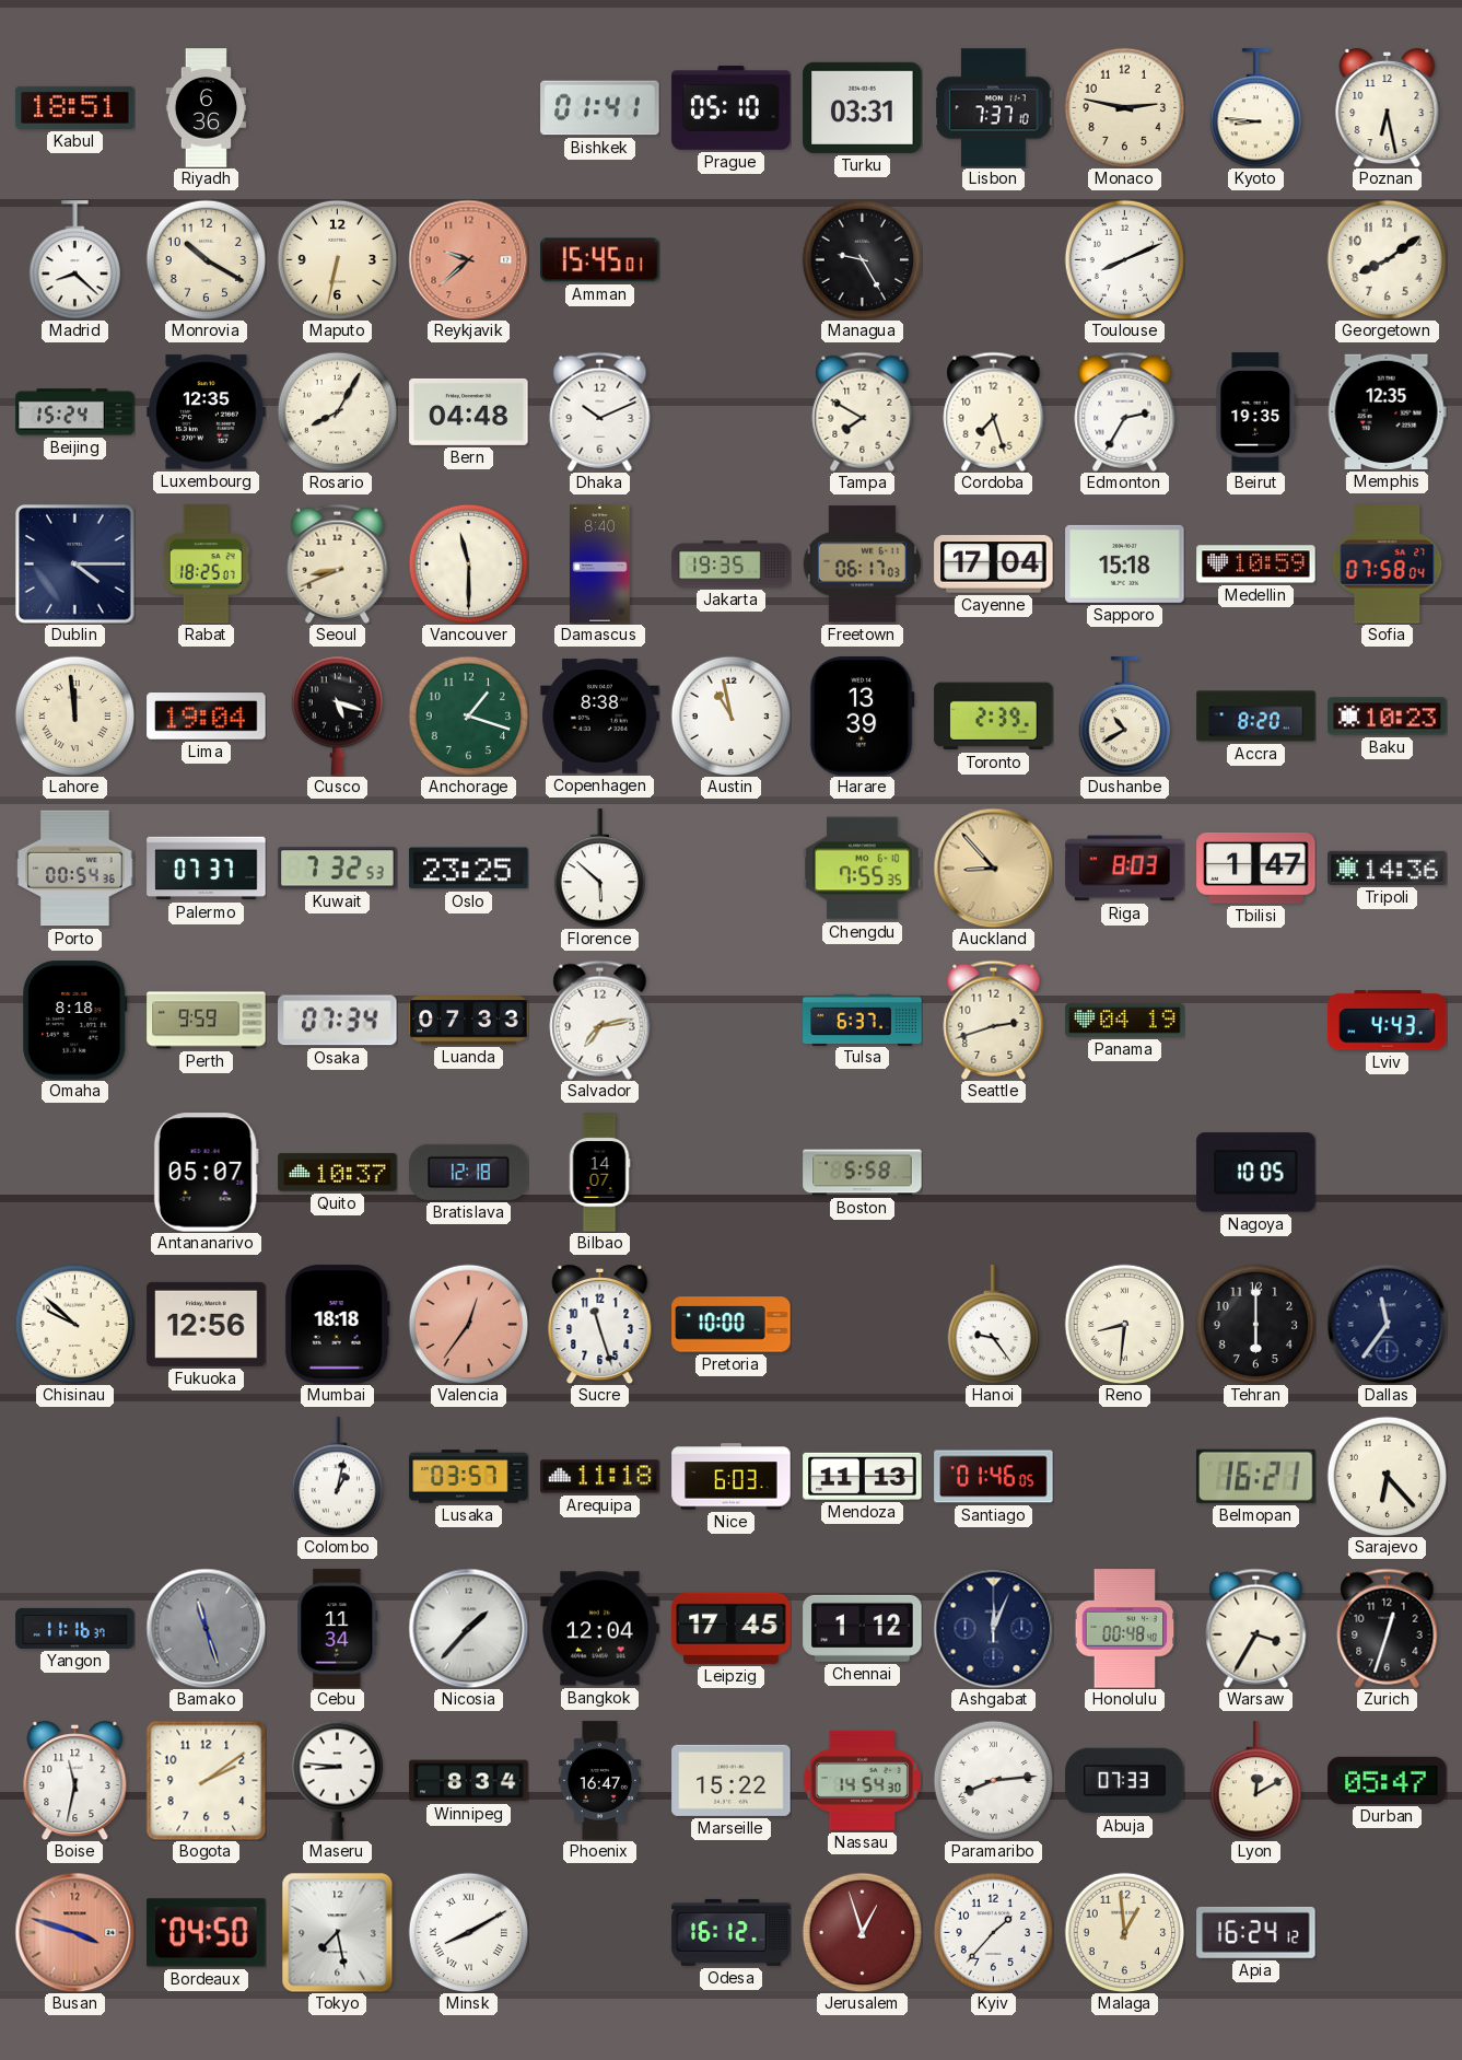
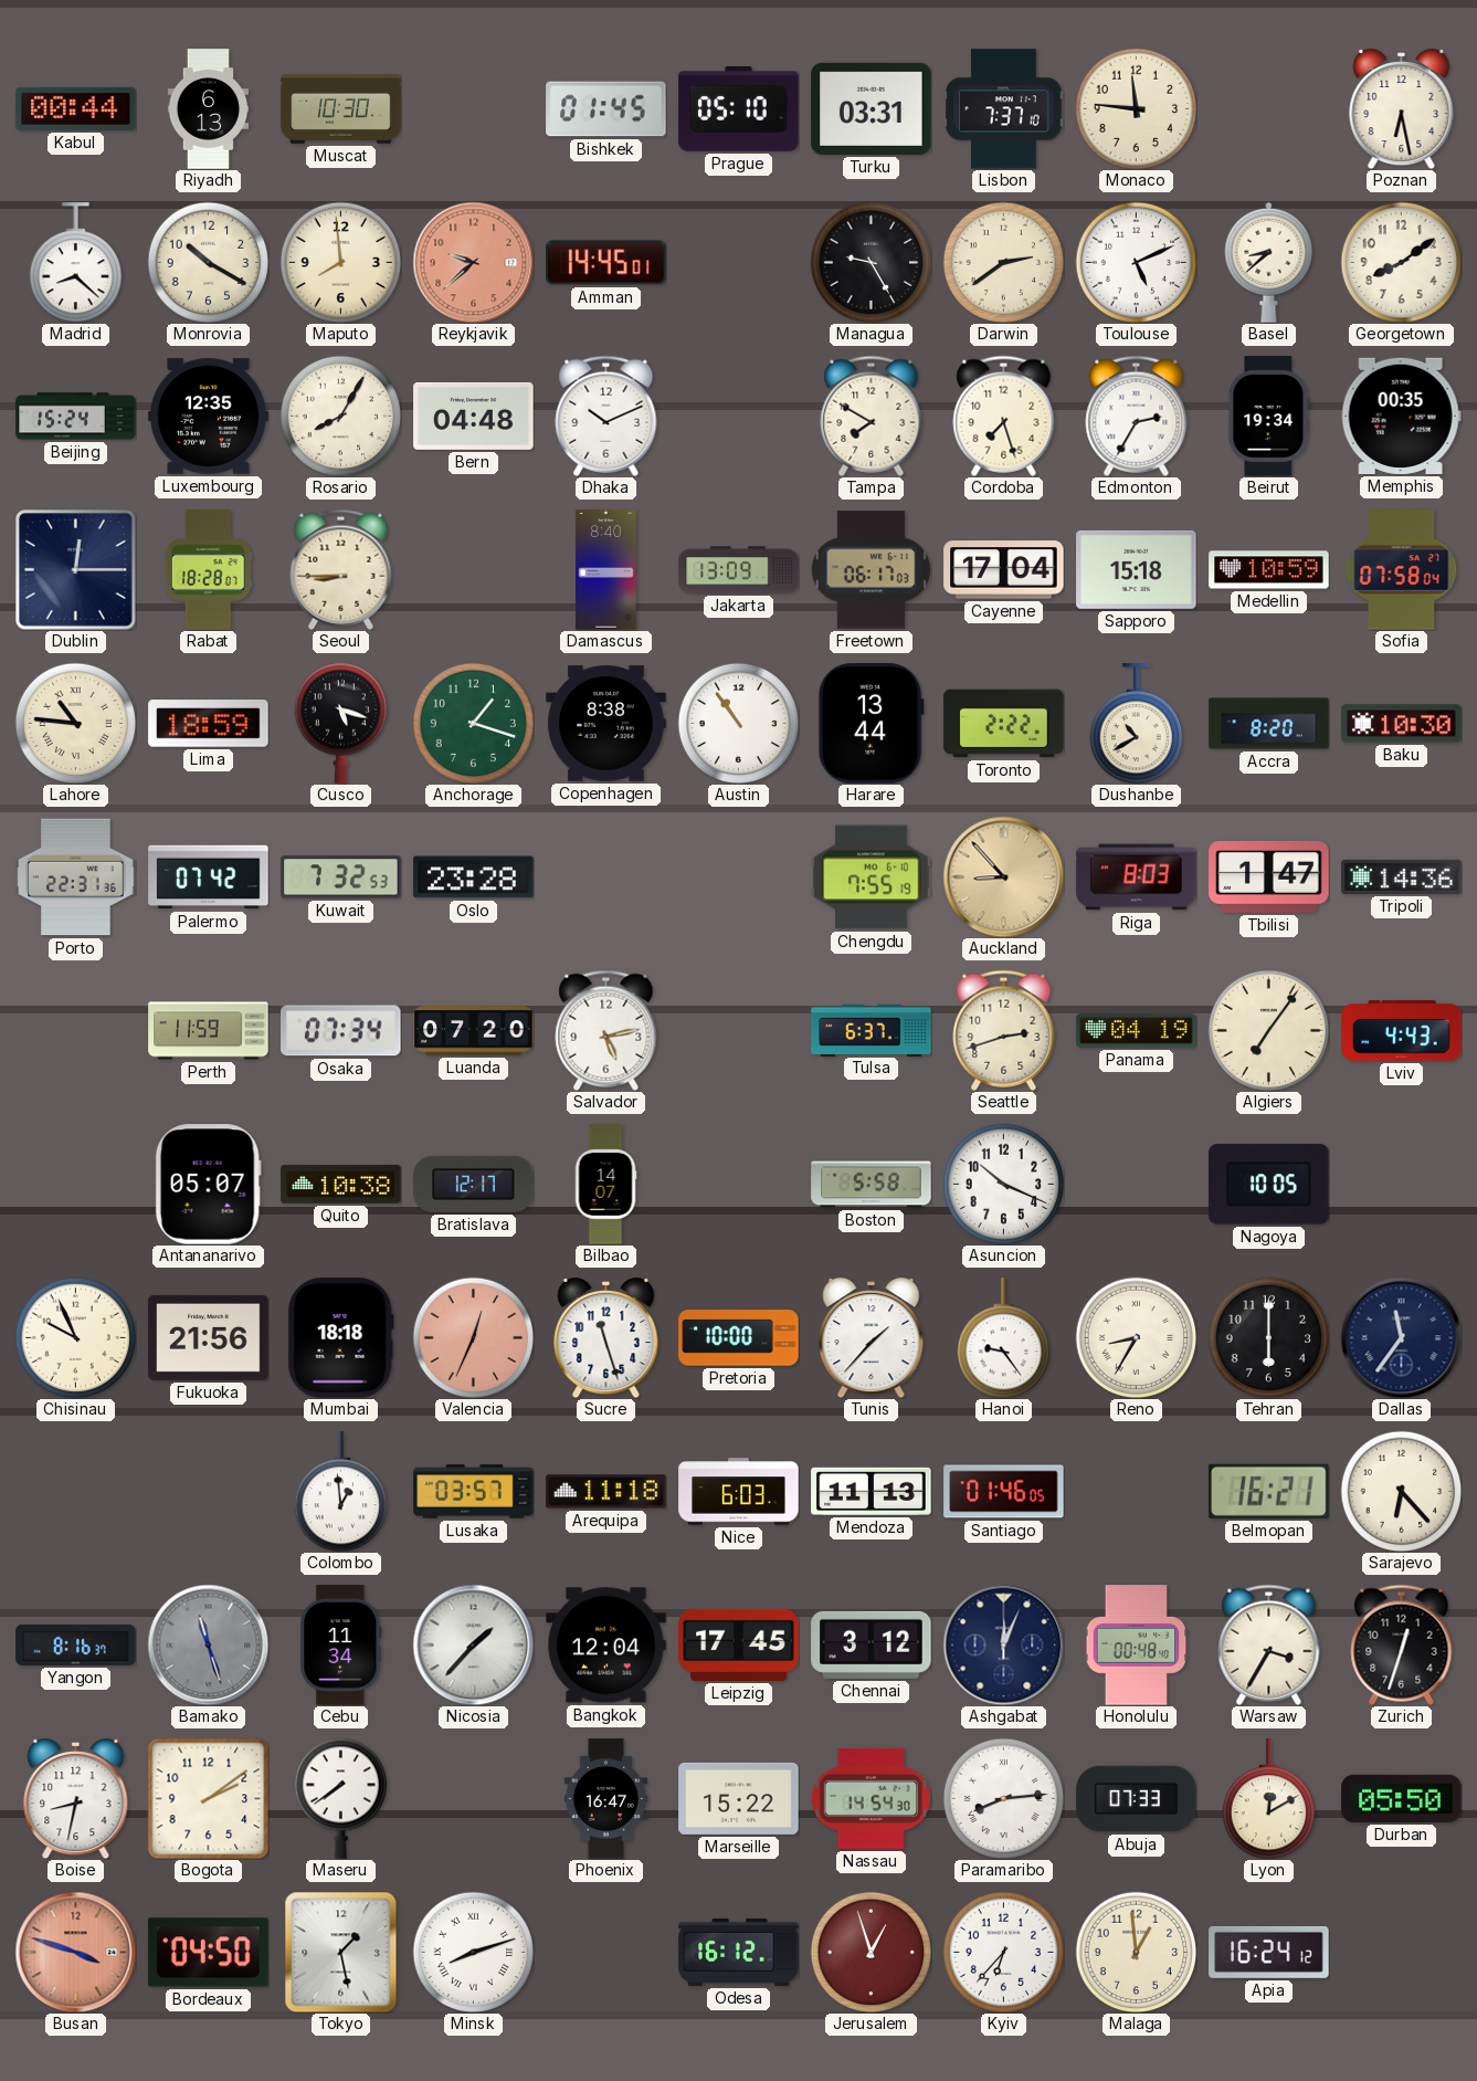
Kabul: 18:51 -> 00:44 (76, 108)
Riyadh: 6:36 -> 6:13 (209, 109)
Muscat: none -> 10:30 (341, 108)
Bishkek: 01:41 -> 01:45 (606, 109)
Monaco: 2:47 -> 11:46 (1136, 108)
Kyoto: 8:46 -> none (1255, 108)
Maputo: 6:32 -> 7:59 (340, 262)
Amman: 15:45 -> 14:45 (606, 263)
Darwin: none -> 2:39 (1003, 262)
Toulouse: 8:11 -> 5:11 (1136, 262)
Basel: none -> 8:38 (1269, 262)
Beirut: 19:35 -> 19:34 (1269, 417)
Memphis: 12:35 -> 00:35 (1401, 416)
Dublin: 4:15 -> 12:15 (76, 570)
Rabat: 18:25 -> 18:28 (208, 570)
Seoul: 8:41 -> 8:45 (341, 569)
Vancouver: 11:30 -> none (468, 563)
Jakarta: 19:35 -> 13:09 (739, 570)
Lahore: 11:59 -> 10:46 (75, 723)
Lima: 19:04 -> 18:59 (209, 724)
Austin: 10:58 -> 10:54 (738, 723)
Harare: 13:39 -> 13:44 (871, 724)
Toronto: 2:39 -> 2:22 (1004, 724)
Baku: 10:23 -> 10:30 (1402, 724)
Porto: 00:54 -> 22:31 (76, 877)
Palermo: 07:37 -> 07:42 (209, 877)
Oslo: 23:25 -> 23:28 (474, 877)
Florence: 5:52 -> none (599, 869)
Chengdu: 7:55:35 -> 7:55:19 (872, 877)
Omaha: 8:18 -> none (75, 1021)
Perth: 9:59 -> 11:59 (209, 1031)
Luanda: 07:33 -> 07:20 (474, 1031)
Salvador: 7:13 -> 5:13 (606, 1030)
Algiers: none -> 7:06 (1268, 1030)
Quito: 10:37 -> 10:38 (341, 1185)
Bratislava: 12:18 -> 12:17 (474, 1184)
Asuncion: none -> 10:19 (1003, 1184)
Chisinau: 9:52 -> 9:56 (75, 1337)
Fukuoka: 12:56 -> 21:56 (209, 1337)
Valencia: 12:36 -> 12:34 (473, 1337)
Tunis: none -> 1:37 (872, 1338)
Reno: 8:31 -> 8:35 (1136, 1337)
Colombo: 1:02 -> 12:59 (340, 1492)
Yangon: 11:16 -> 8:16 (76, 1644)
Chennai: 1:12 -> 3:12 (872, 1644)
Boise: 11:32 -> 8:32 (76, 1799)
Maseru: 8:46 -> 7:39 (340, 1798)
Winnipeg: 8:34 -> none (469, 1781)
Durban: 05:47 -> 05:50 (1402, 1798)
Tokyo: 7:28 -> 1:28 (341, 1952)
Minsk: 8:10 -> 8:12 (473, 1952)
Kyiv: 1:37 -> 6:37 (1003, 1952)
